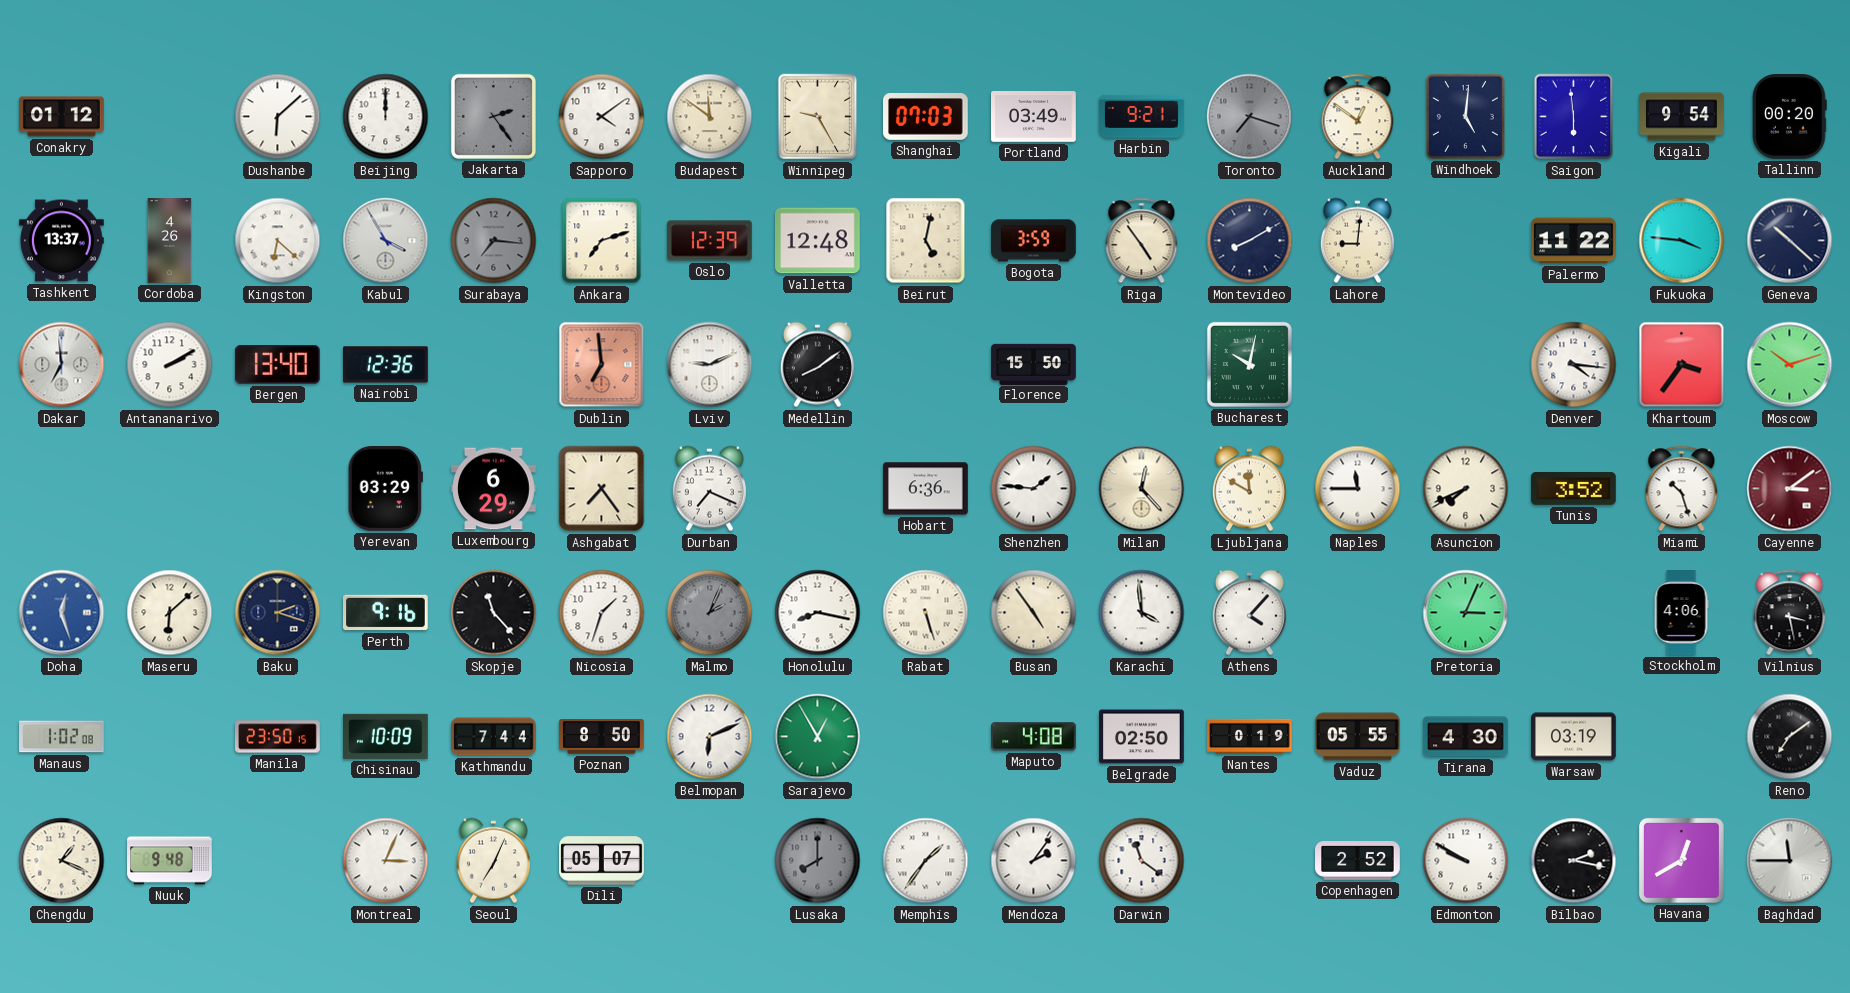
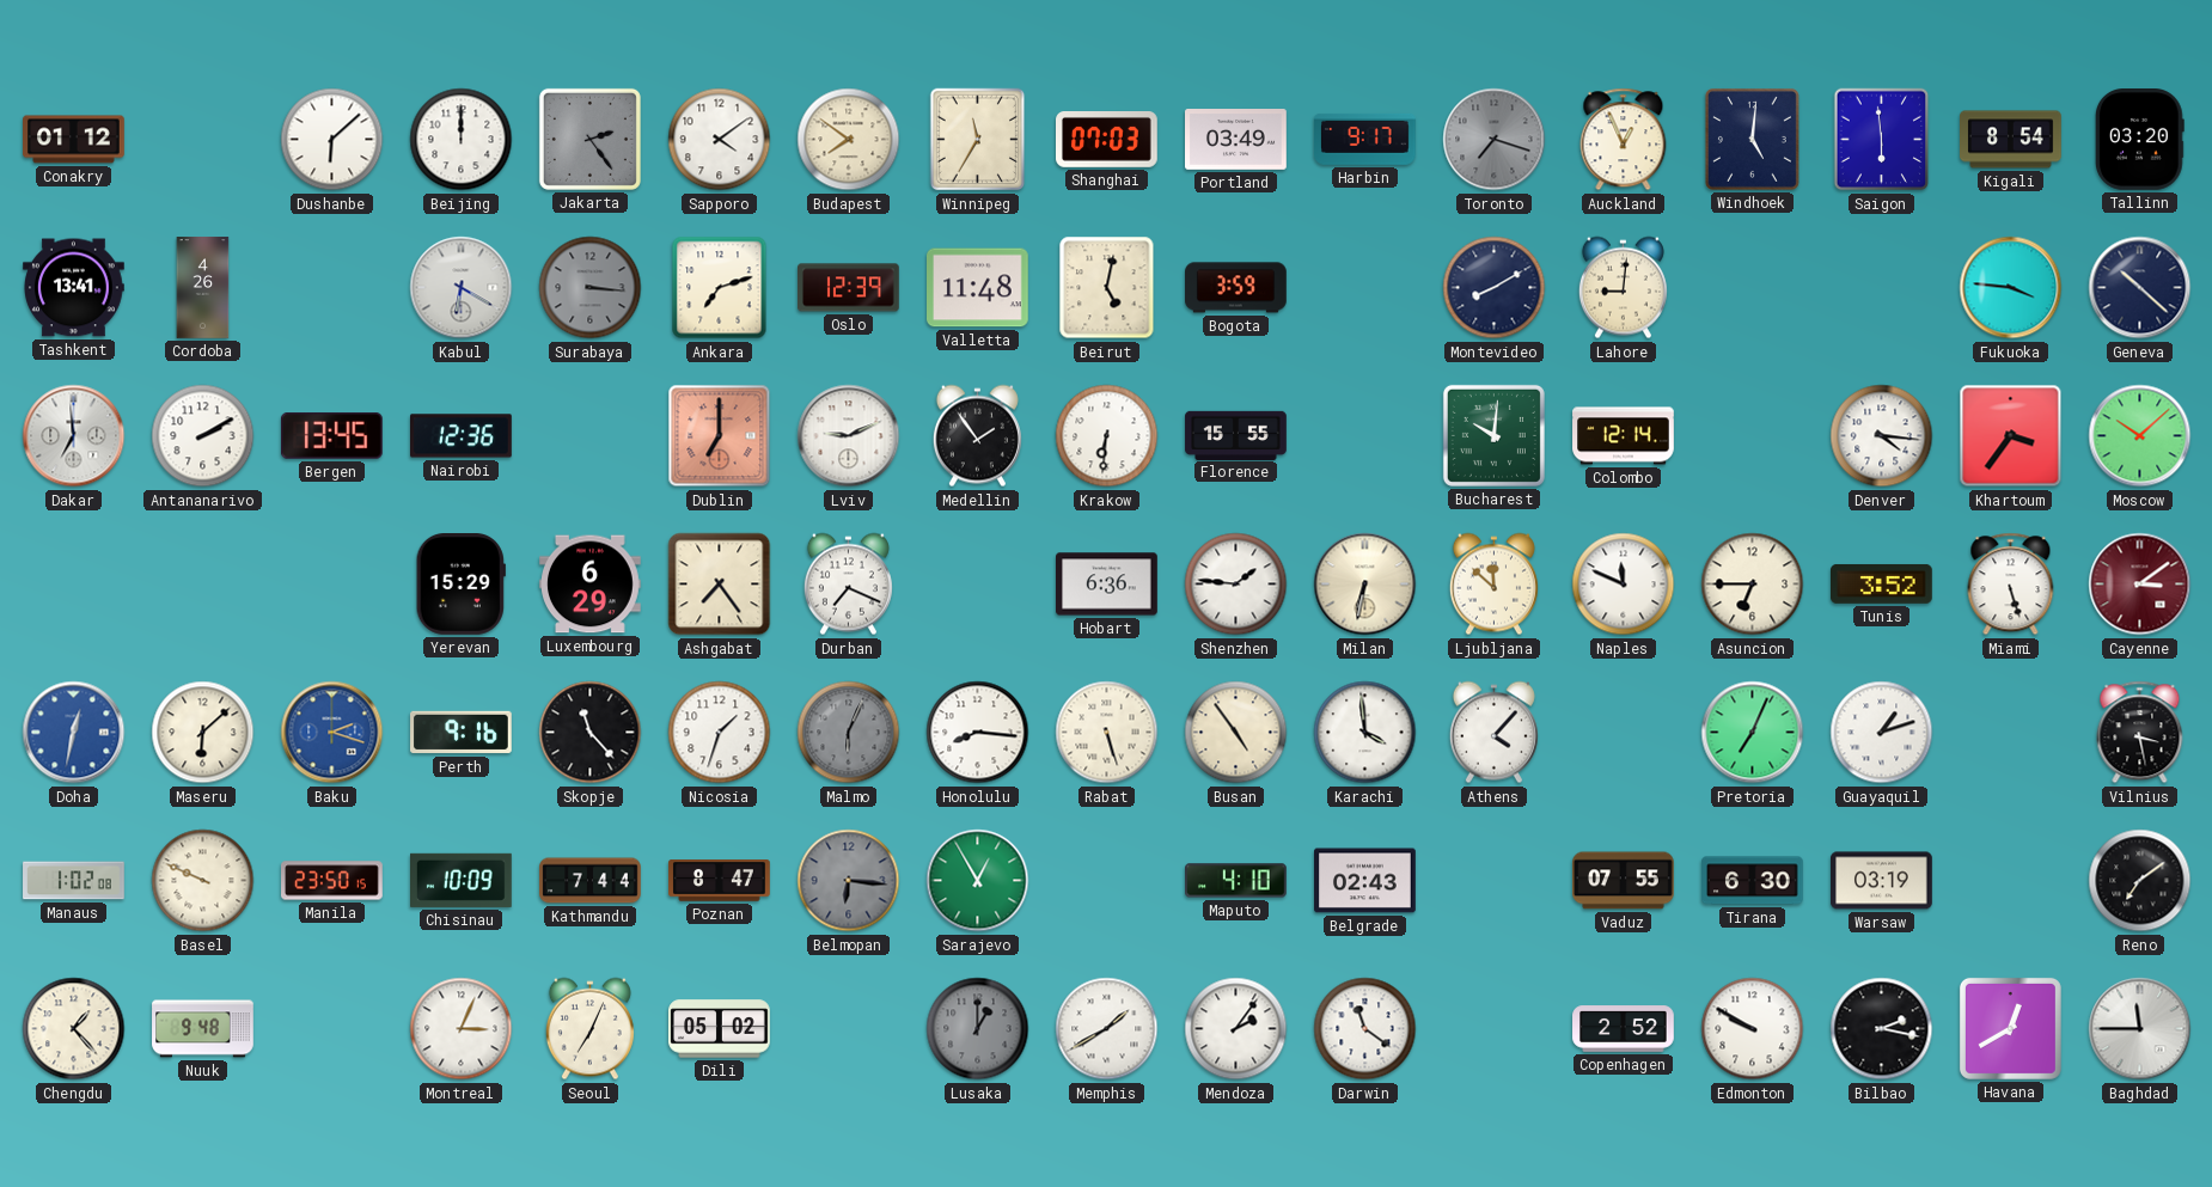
Budapest: 11:51 -> 7:51 (849, 140)
Winnipeg: 9:25 -> 11:35 (978, 140)
Harbin: 9:21 -> 9:17 (1365, 139)
Auckland: 12:51 -> 12:56 (1624, 140)
Kigali: 9:54 -> 8:54 (2011, 140)
Tallinn: 00:20 -> 03:20 (2140, 140)
Tashkent: 13:37 -> 13:41 (74, 288)
Kingston: 6:22 -> none (278, 241)
Kabul: 3:55 -> 6:20 (462, 288)
Surabaya: 7:16 -> 3:16 (591, 288)
Valletta: 12:48 -> 11:48 (978, 288)
Riga: 4:54 -> none (1142, 241)
Palermo: 11:22 -> none (1574, 241)
Bergen: 13:40 -> 13:45 (331, 436)
Dublin: 6:59 -> 7:00 (720, 436)
Medellin: 8:09 -> 1:54 (977, 436)
Krakow: none -> 6:31 (1107, 436)
Florence: 15:50 -> 15:55 (1236, 435)
Bucharest: 10:02 -> 10:01 (1493, 435)
Colombo: none -> 12:14 (1624, 436)
Moscow: 10:12 -> 10:08 (2140, 436)
Yerevan: 03:29 -> 15:29 (460, 585)
Milan: 12:23 -> 6:32 (1365, 585)
Ljubljana: 11:50 -> 11:52 (1493, 585)
Naples: 11:45 -> 11:49 (1624, 585)
Asuncion: 7:41 -> 6:45 (1753, 585)
Miami: 10:27 -> 5:27 (2011, 585)
Doha: 12:27 -> 12:32 (74, 733)
Baku dial: navy -> blue (332, 733)
Malmo: 2:04 -> 6:04 (849, 733)
Honolulu: 8:17 -> 8:16 (978, 733)
Pretoria: 3:04 -> 7:04 (1753, 733)
Guayaquil: none -> 1:12 (1882, 733)
Stockholm: 4:06 -> none (1681, 613)
Basel: none -> 9:49 (203, 881)
Poznan: 8:50 -> 8:47 (720, 881)
Belmopan: 6:11 -> 6:16 (849, 881)
Belmopan dial: white -> grey (849, 881)
Maputo: 4:08 -> 4:10 (1236, 881)
Belgrade: 02:50 -> 02:43 (1365, 881)
Nantes: 0:19 -> none (1250, 736)
Vaduz: 05:55 -> 07:55 (1624, 881)
Tirana: 4:30 -> 6:30 (1753, 881)
Chengdu: 1:19 -> 1:23 (74, 1029)
Dili: 05:07 -> 05:02 (720, 1029)
Lusaka: 8:00 -> 1:00 (978, 1029)
Memphis: 1:36 -> 1:40 (1107, 1029)
